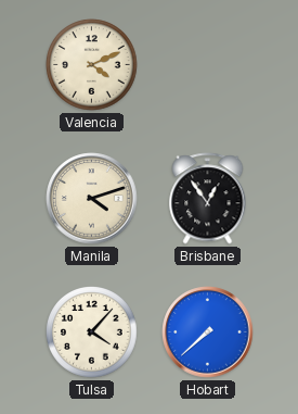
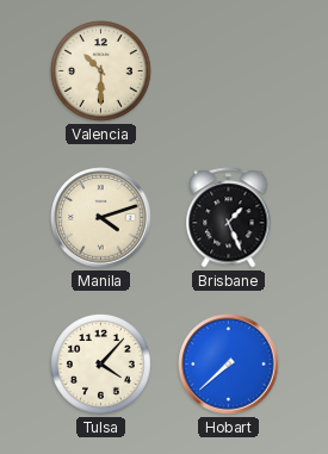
Valencia: 4:11 -> 10:30 (101, 71)
Brisbane: 12:54 -> 1:26 (229, 218)
